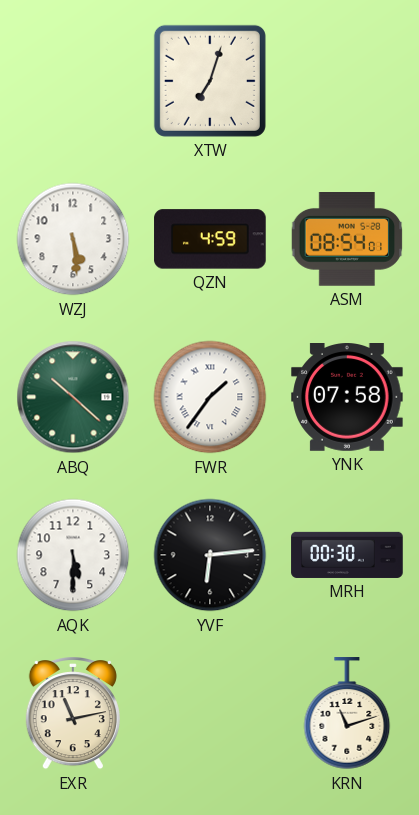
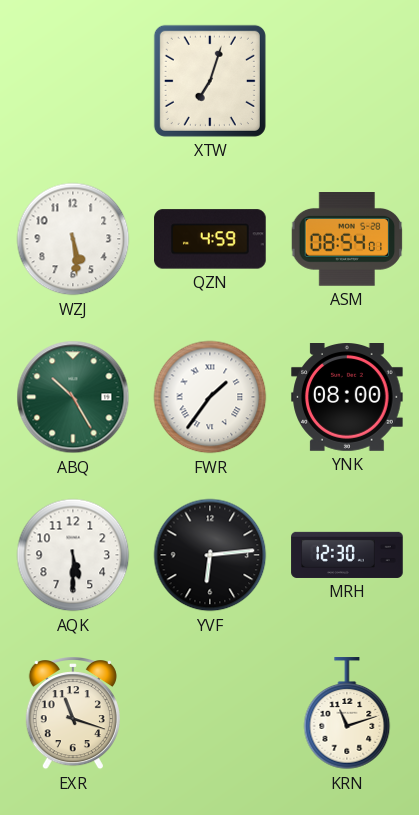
ABQ: 10:22 -> 10:25 (73, 397)
YNK: 07:58 -> 08:00 (347, 398)
MRH: 00:30 -> 12:30 (347, 555)
EXR: 11:13 -> 11:18 (73, 714)
